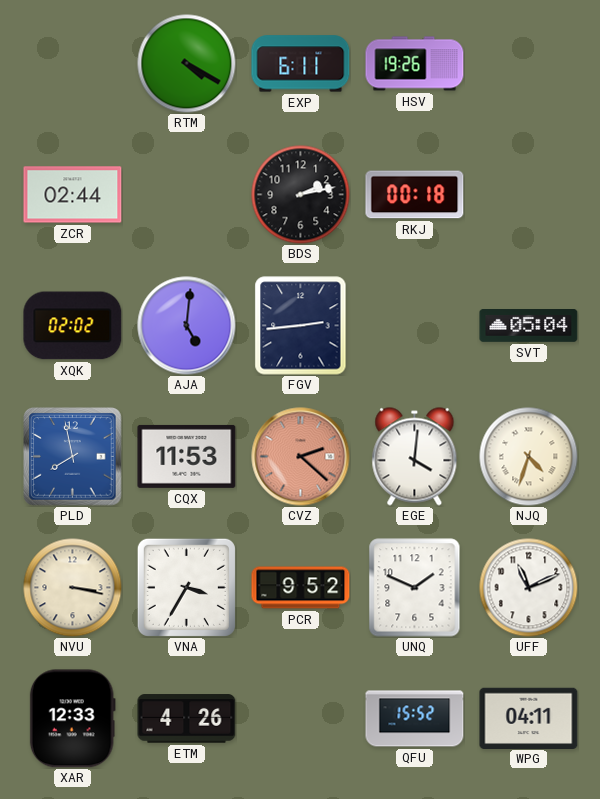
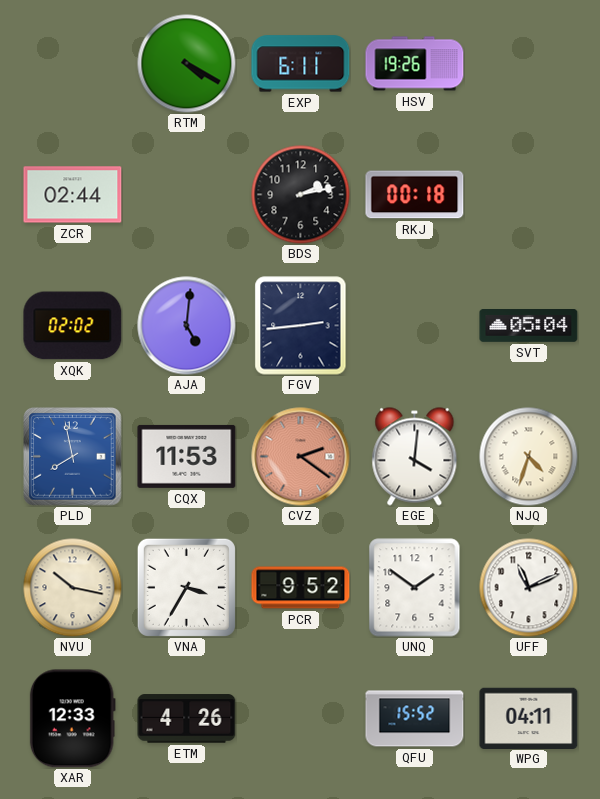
CVZ: 2:22 -> 2:21 (301, 457)
NVU: 3:17 -> 10:17 (73, 588)
UNQ: 1:49 -> 1:51 (415, 588)
